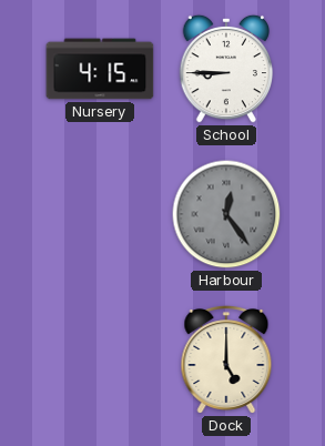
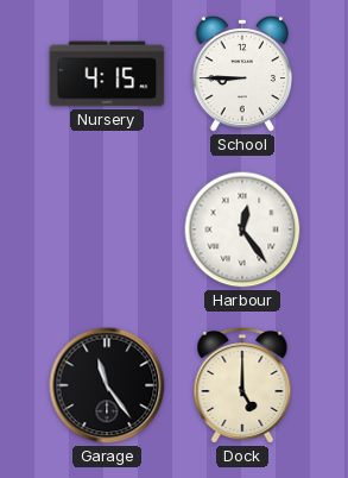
Harbour dial: grey -> white (242, 229)
Garage: none -> 11:24 (107, 385)
